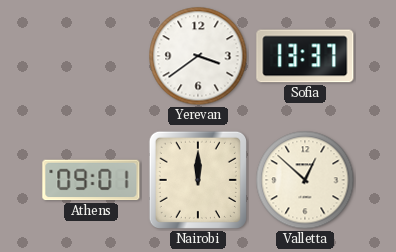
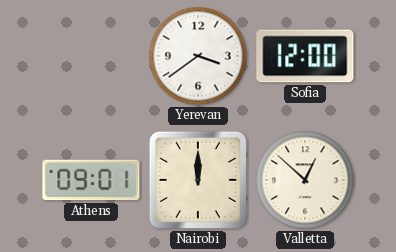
Sofia: 13:37 -> 12:00 (305, 56)
